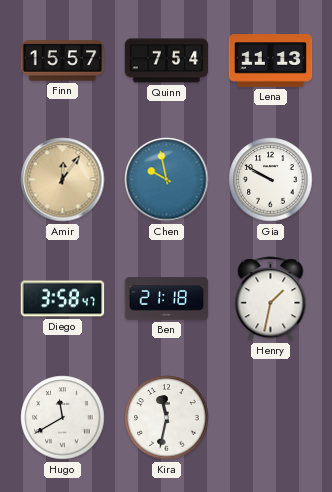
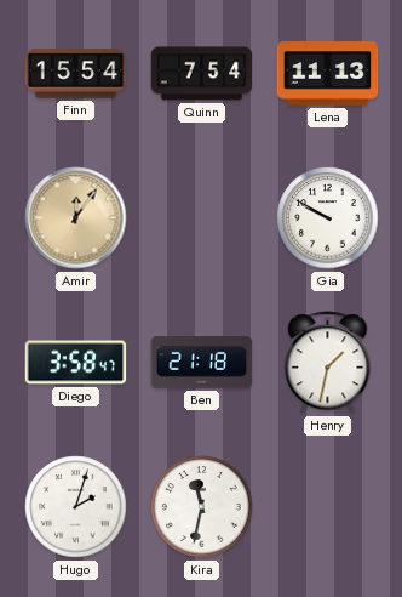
Finn: 15:57 -> 15:54 (76, 74)
Chen: 9:58 -> none (167, 180)
Hugo: 11:40 -> 2:03 (76, 507)
